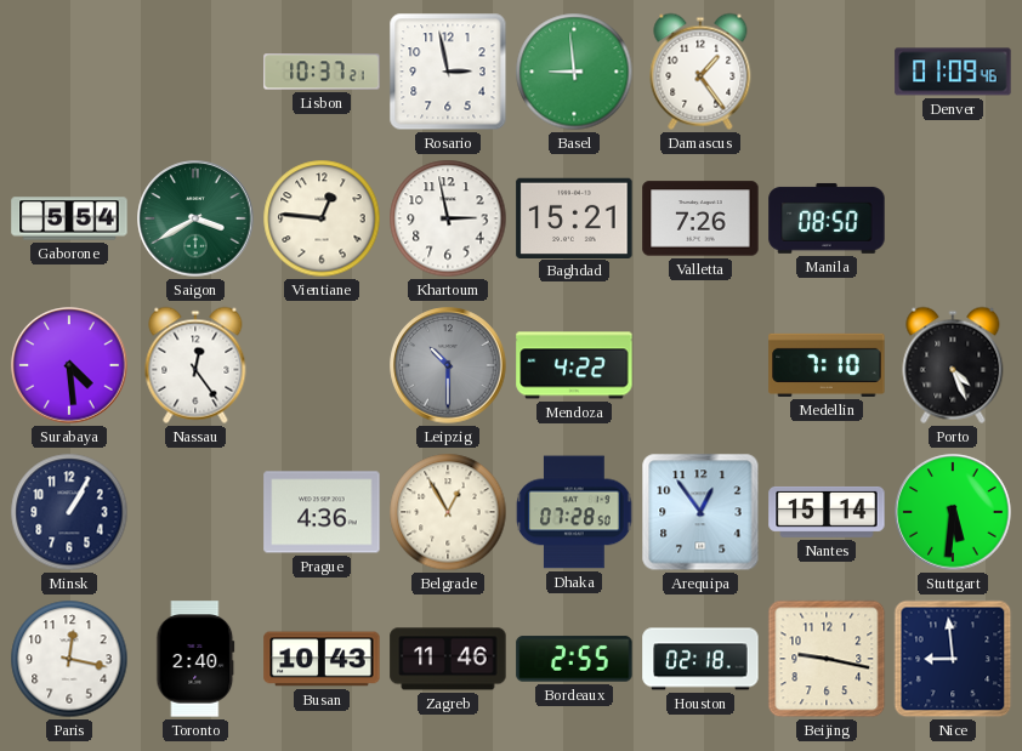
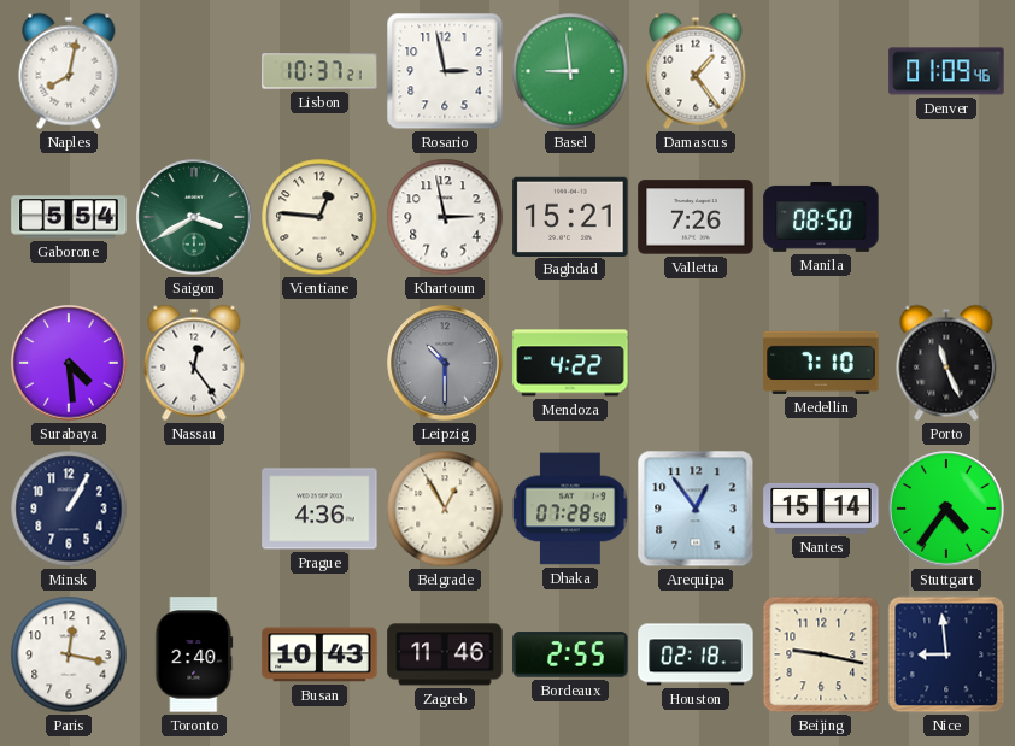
Naples: none -> 8:02 (69, 71)
Porto: 4:26 -> 11:26 (946, 363)
Stuttgart: 5:31 -> 4:36 (946, 509)
